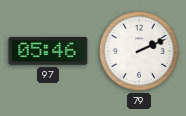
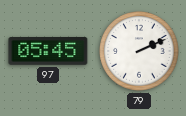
97: 05:46 -> 05:45 (48, 51)
